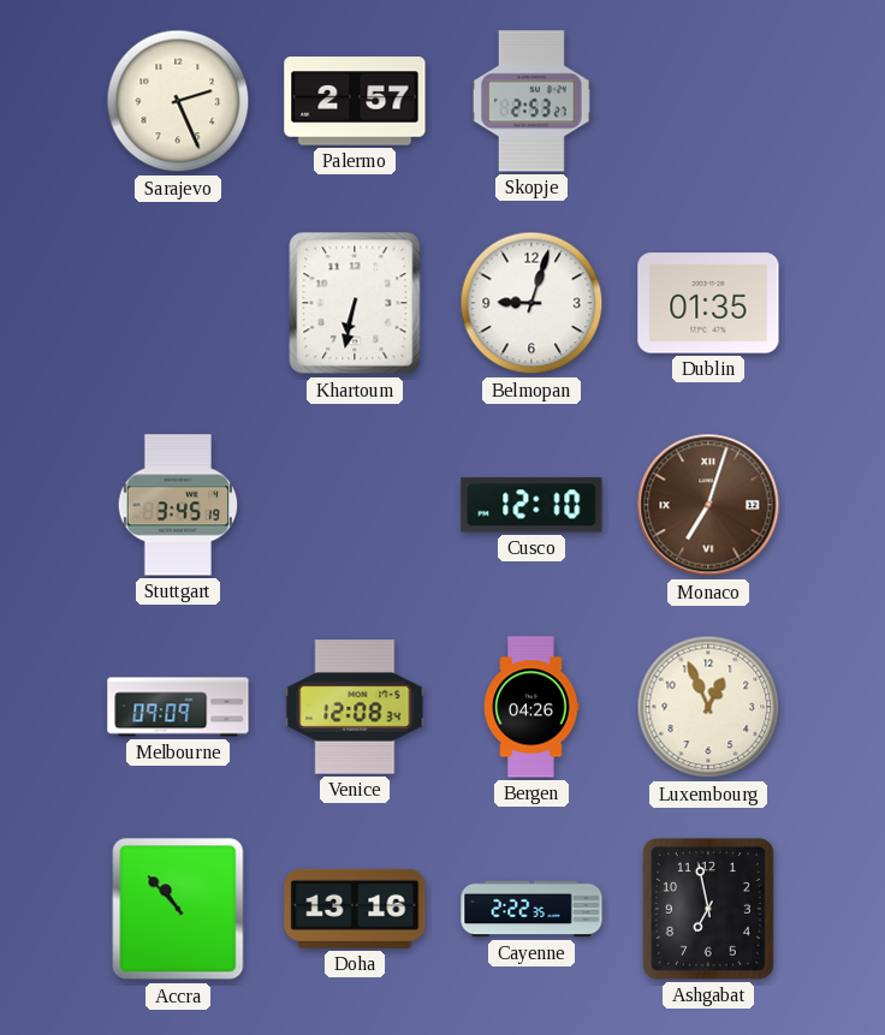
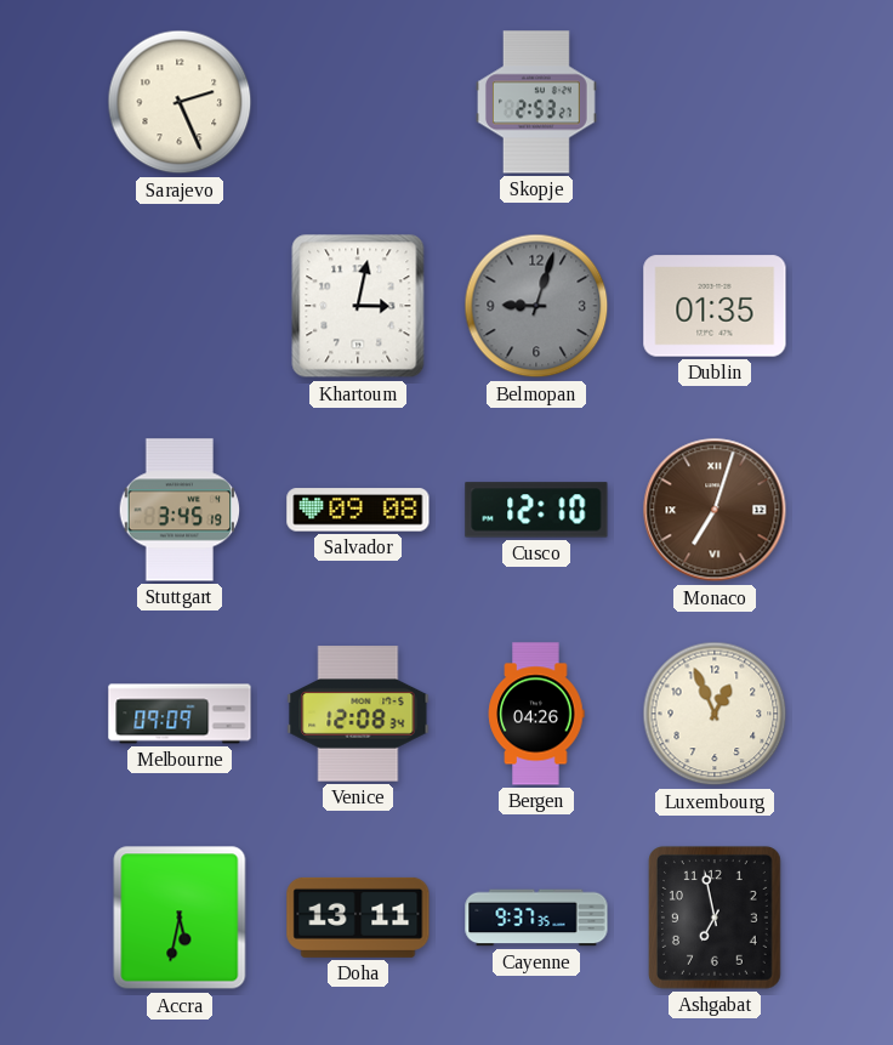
Palermo: 2:57 -> none (355, 101)
Khartoum: 6:32 -> 3:02 (358, 306)
Belmopan dial: white -> grey (536, 306)
Salvador: none -> 09:08 (358, 510)
Accra: 10:53 -> 5:32 (180, 918)
Doha: 13:16 -> 13:11 (358, 918)
Cayenne: 2:22 -> 9:37 (536, 918)
